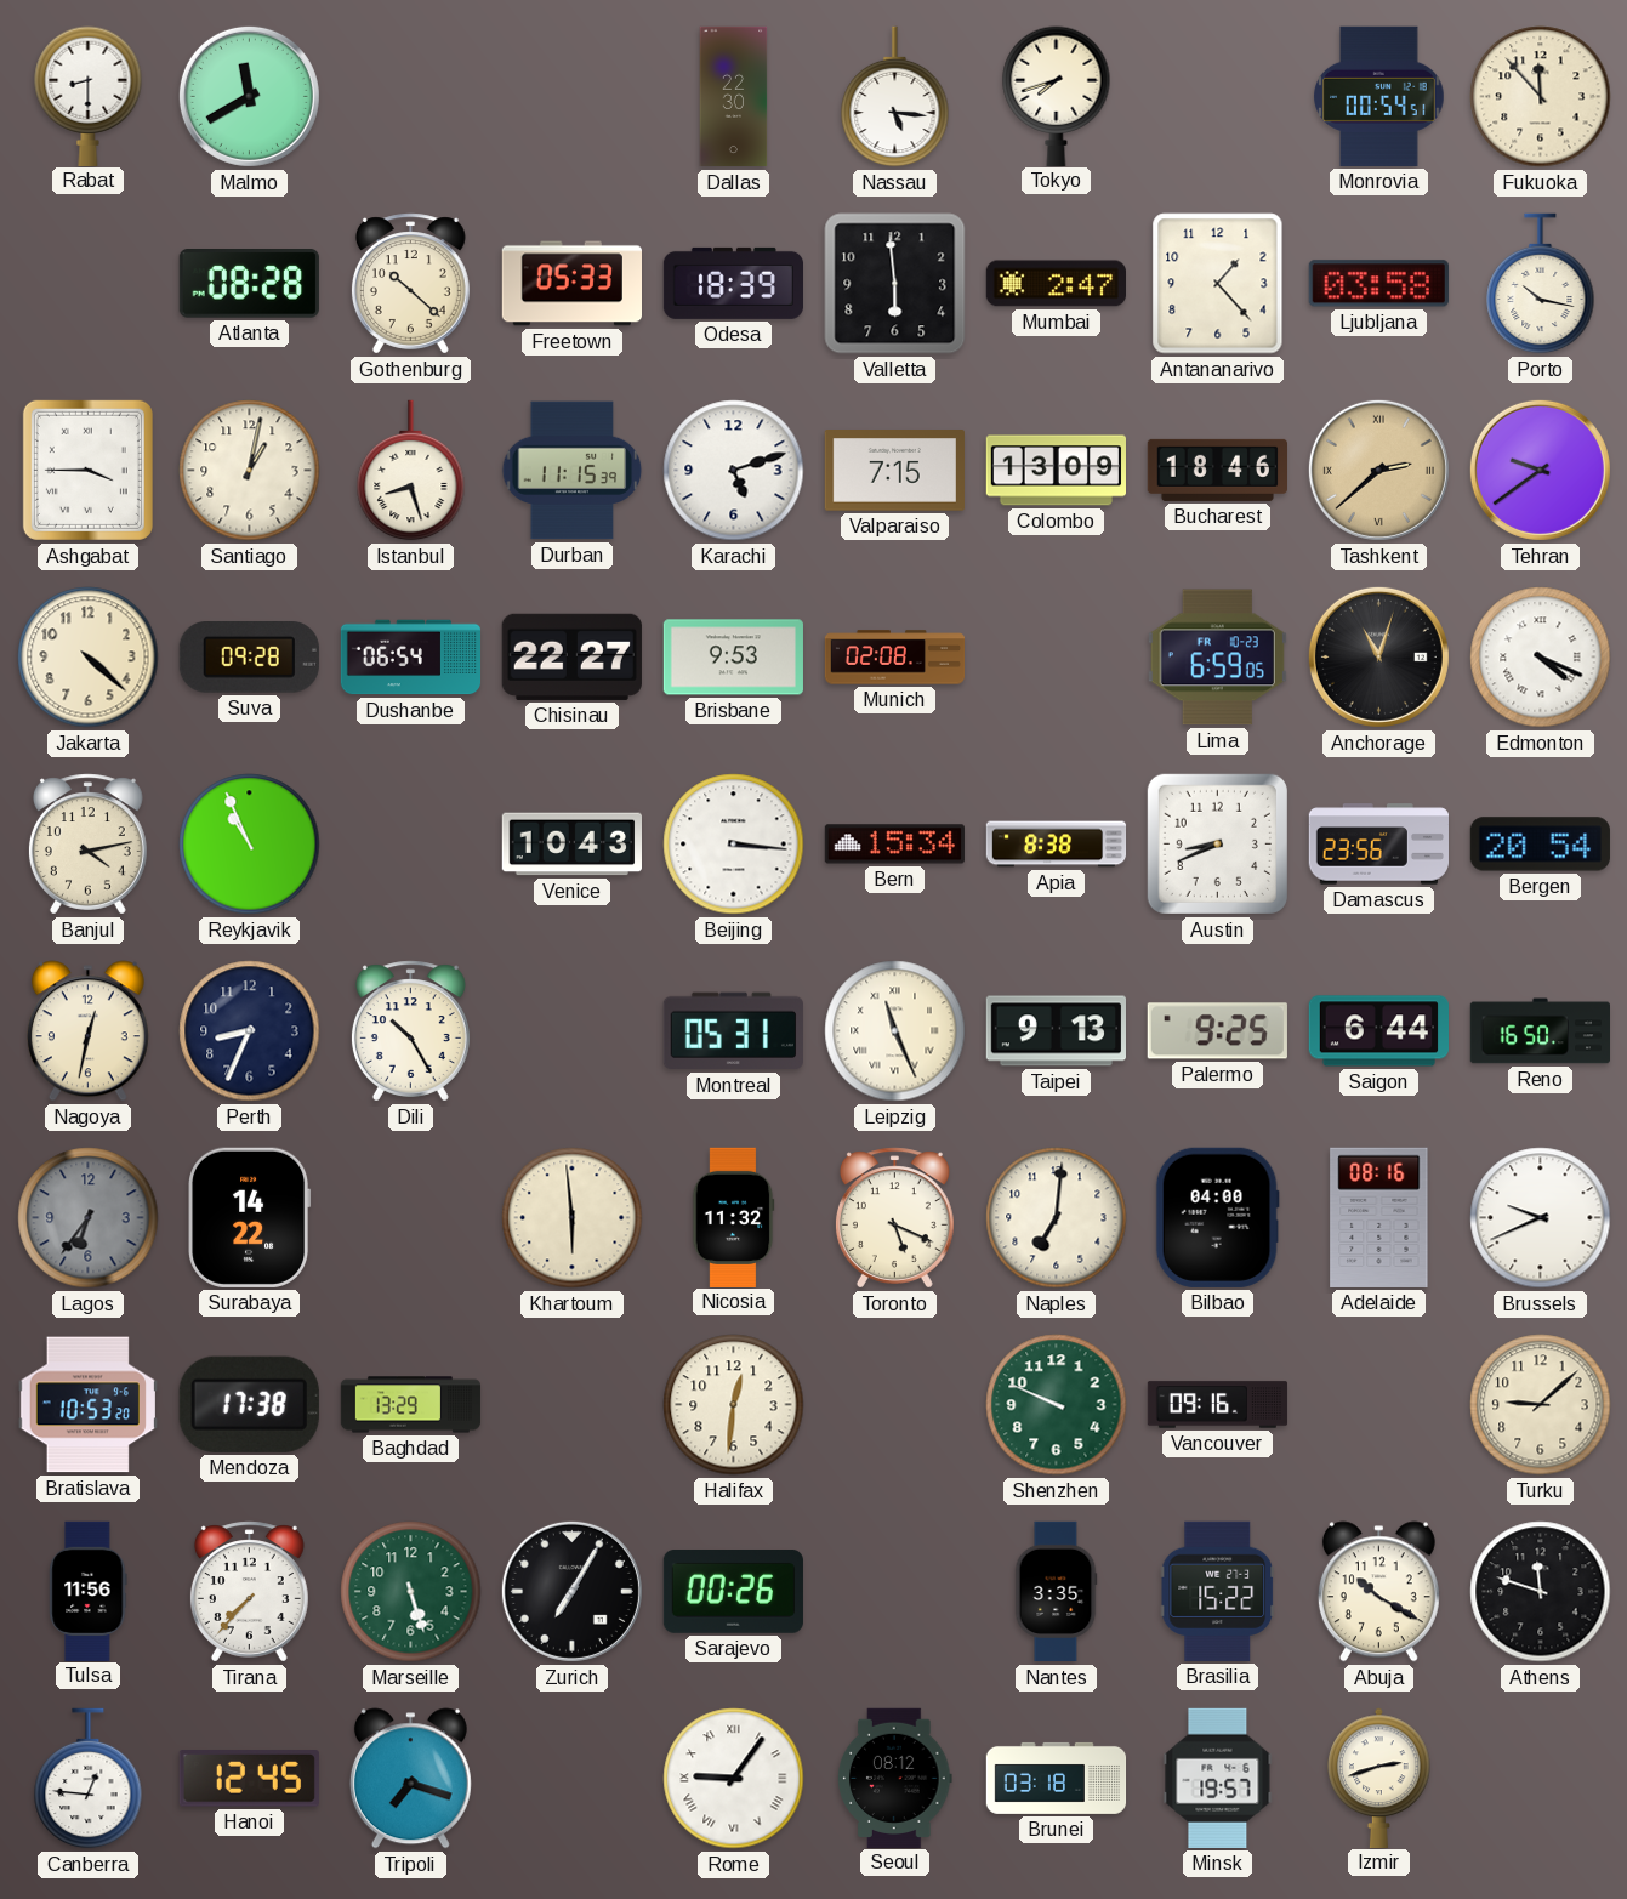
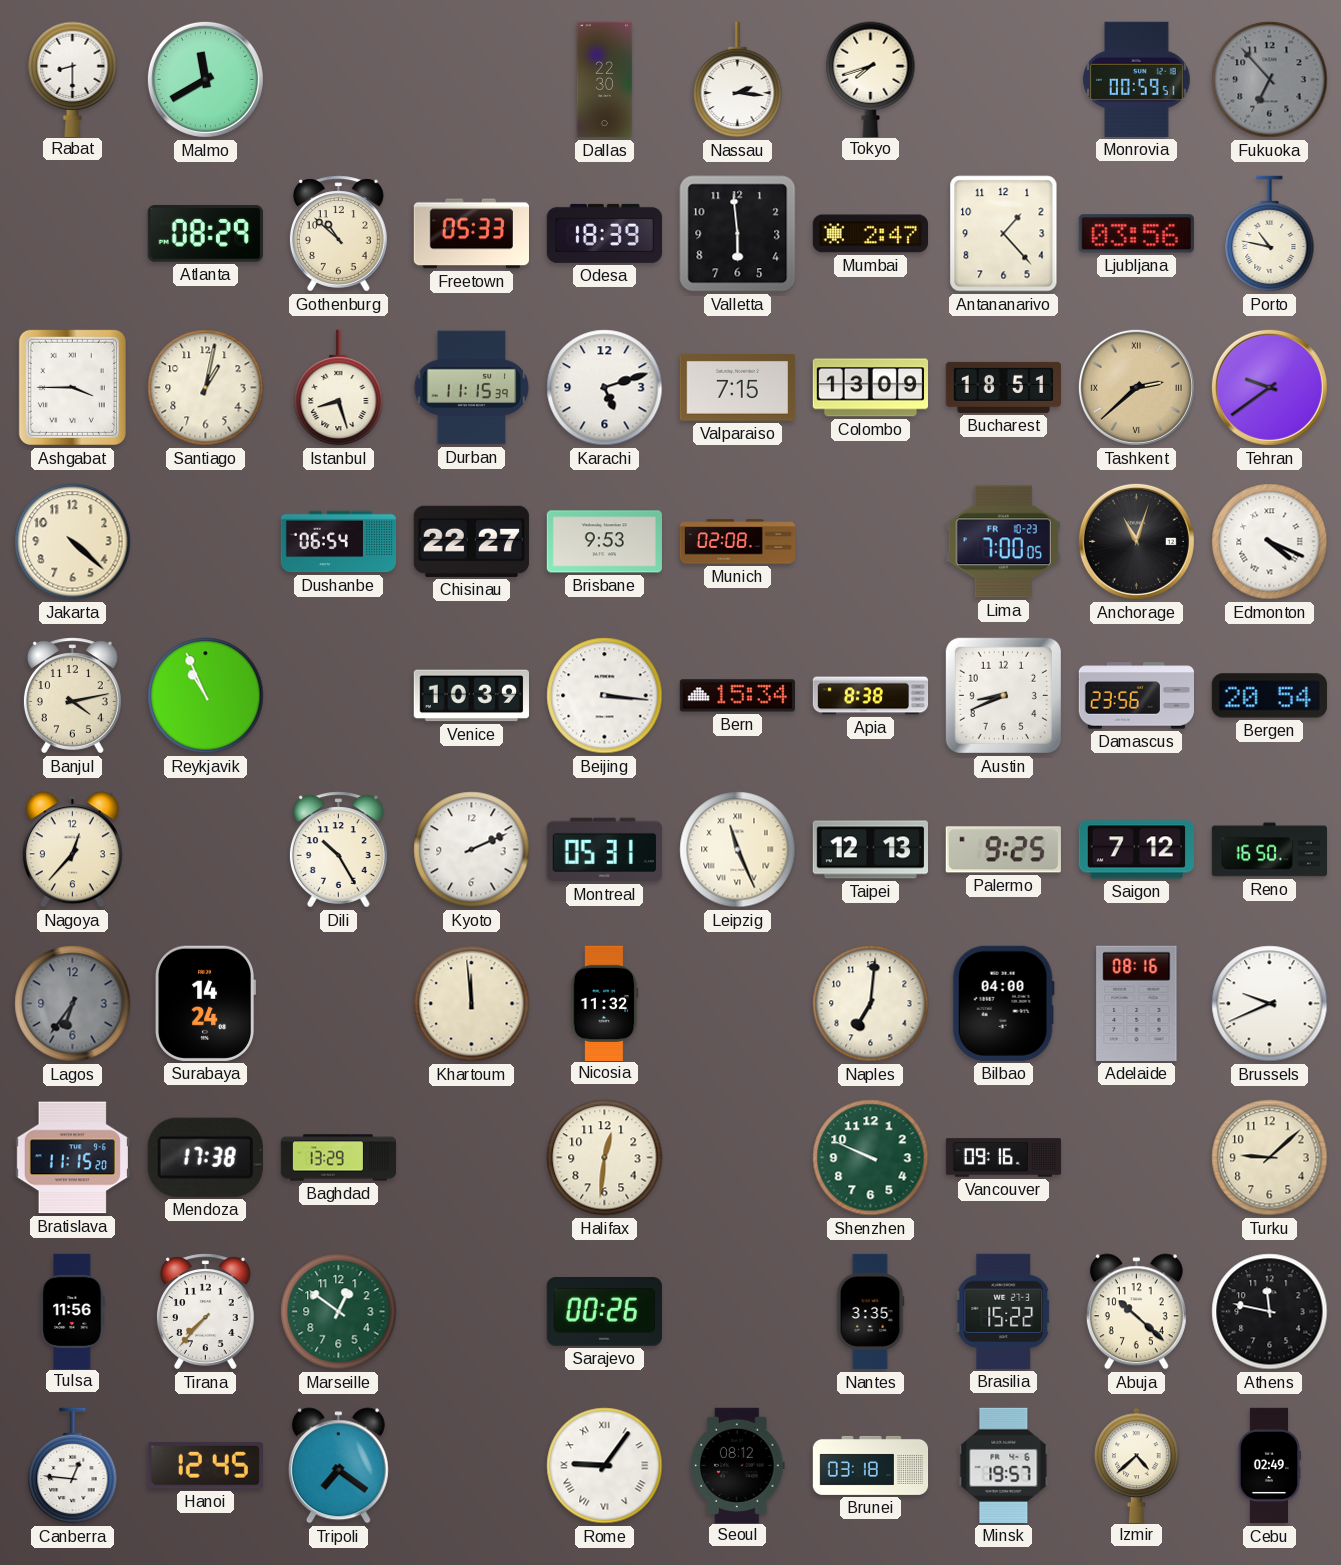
Nassau: 5:16 -> 2:16 (738, 80)
Monrovia: 00:54 -> 00:59 (1137, 79)
Fukuoka: 11:53 -> 6:53 (1270, 80)
Fukuoka dial: cream -> grey (1270, 80)
Atlanta: 08:28 -> 08:29 (205, 234)
Gothenburg: 10:22 -> 10:52 (338, 234)
Ljubljana: 03:58 -> 03:56 (1136, 234)
Porto: 10:17 -> 10:47 (1270, 234)
Bucharest: 18:46 -> 18:51 (1003, 387)
Suva: 09:28 -> none (249, 658)
Lima: 6:59 -> 7:00 (1003, 542)
Venice: 10:43 -> 10:39 (471, 696)
Nagoya: 12:32 -> 12:37 (72, 850)
Perth: 8:34 -> none (250, 1031)
Kyoto: none -> 2:11 (472, 850)
Taipei: 9:13 -> 12:13 (870, 850)
Saigon: 6:44 -> 7:12 (1136, 850)
Surabaya: 14:22 -> 14:24 (206, 1003)
Khartoum: 5:59 -> 11:59 (472, 1004)
Toronto: 5:19 -> none (894, 1218)
Bratislava: 10:53 -> 11:15 (72, 1158)
Marseille: 5:27 -> 12:51 (339, 1312)
Zurich: 7:05 -> none (571, 1591)
Abuja: 10:20 -> 10:22 (1136, 1312)
Athens: 11:48 -> 11:47 (1270, 1312)
Tripoli: 7:18 -> 7:21 (338, 1466)
Izmir: 2:42 -> 4:38 (1137, 1465)
Cebu: none -> 02:49 (1268, 1466)
